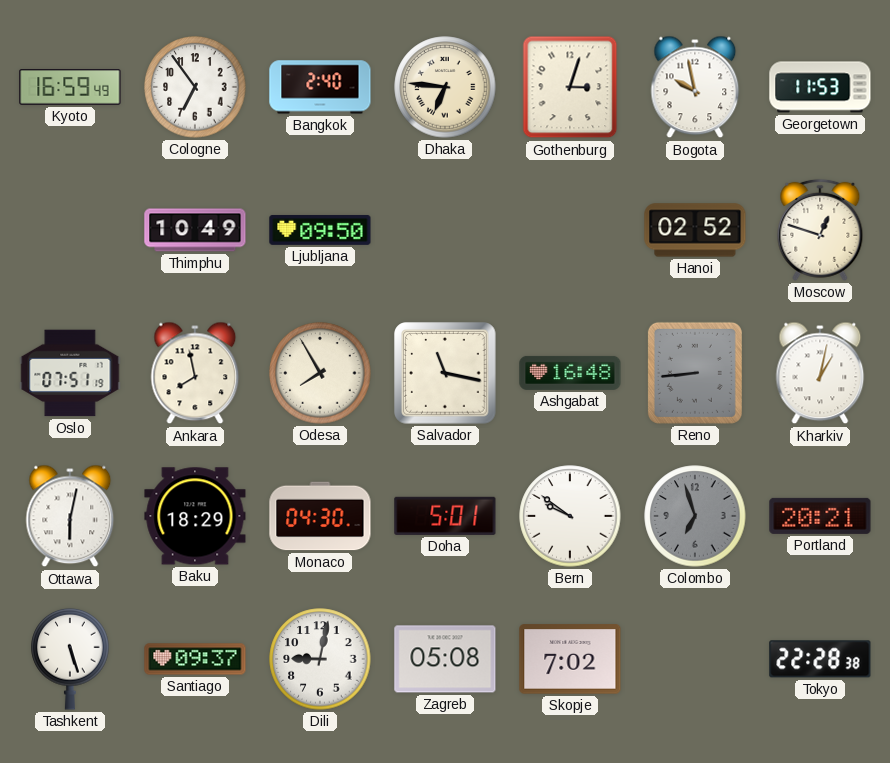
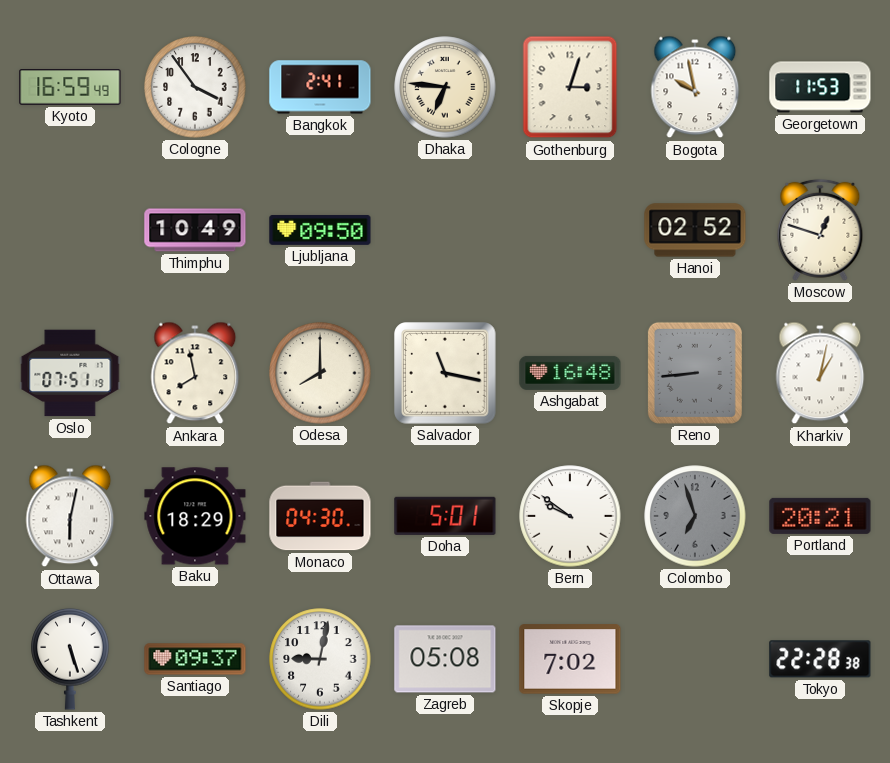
Cologne: 6:54 -> 3:54 (195, 87)
Bangkok: 2:40 -> 2:41 (320, 87)
Odesa: 7:55 -> 8:00 (320, 373)
